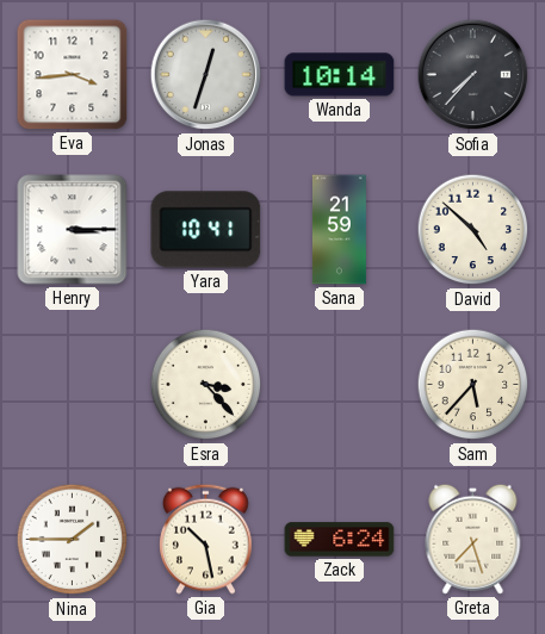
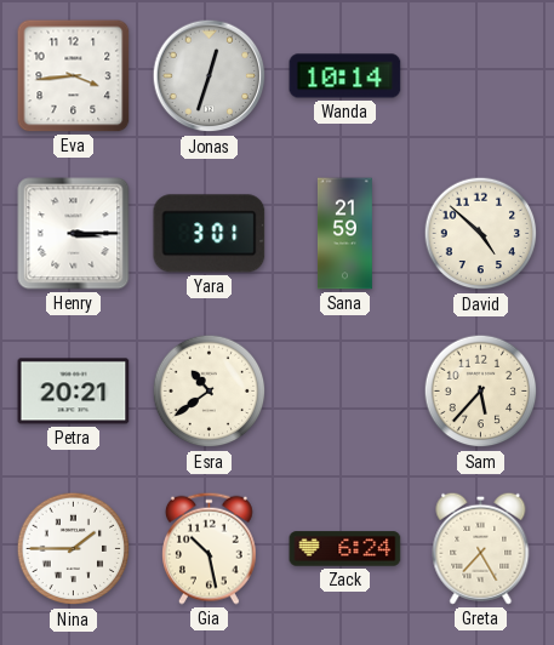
Sofia: 7:37 -> none (473, 75)
Yara: 10:41 -> 3:01 (210, 234)
Petra: none -> 20:21 (74, 392)
Esra: 3:23 -> 10:39 (210, 392)
Greta: 7:27 -> 7:25 (481, 548)
